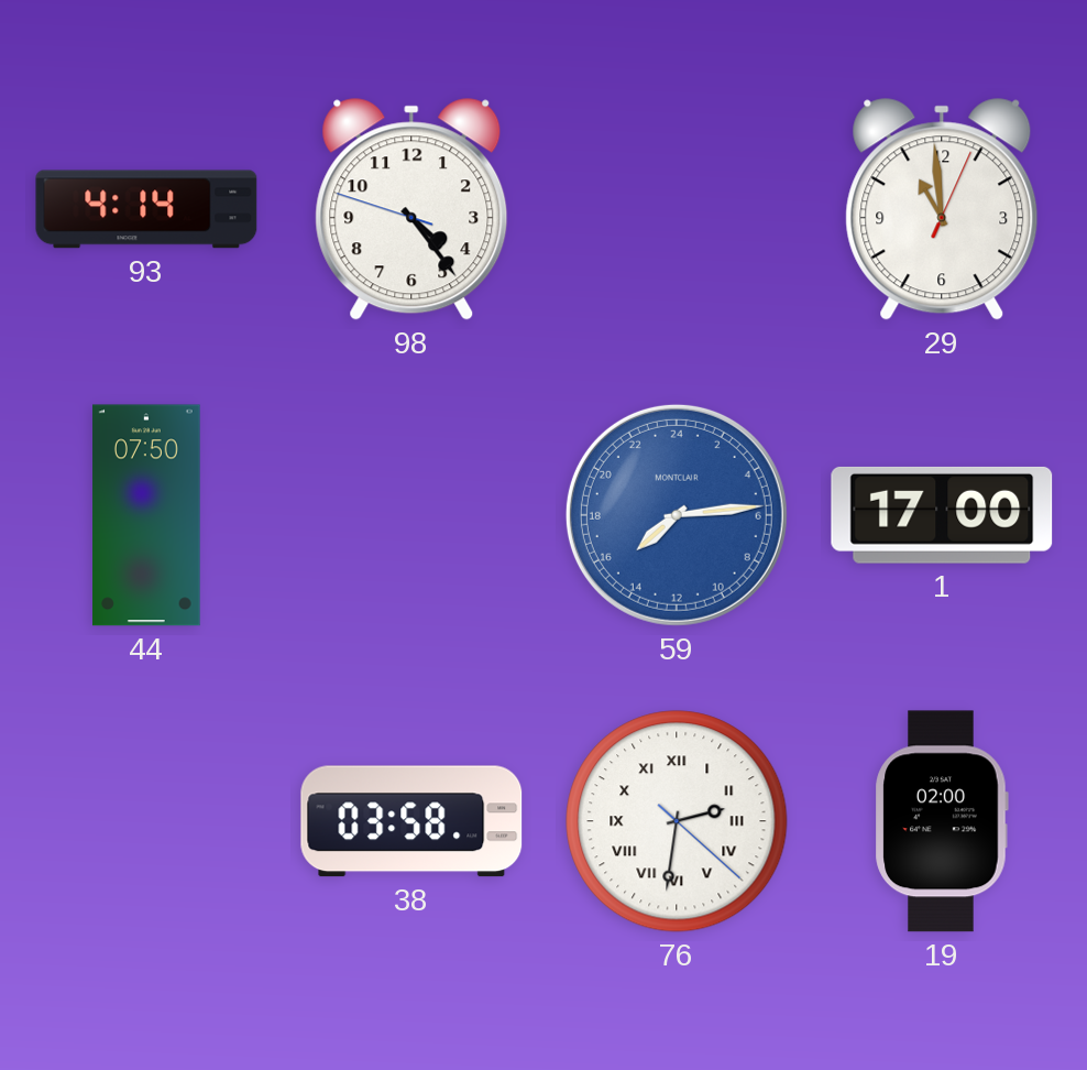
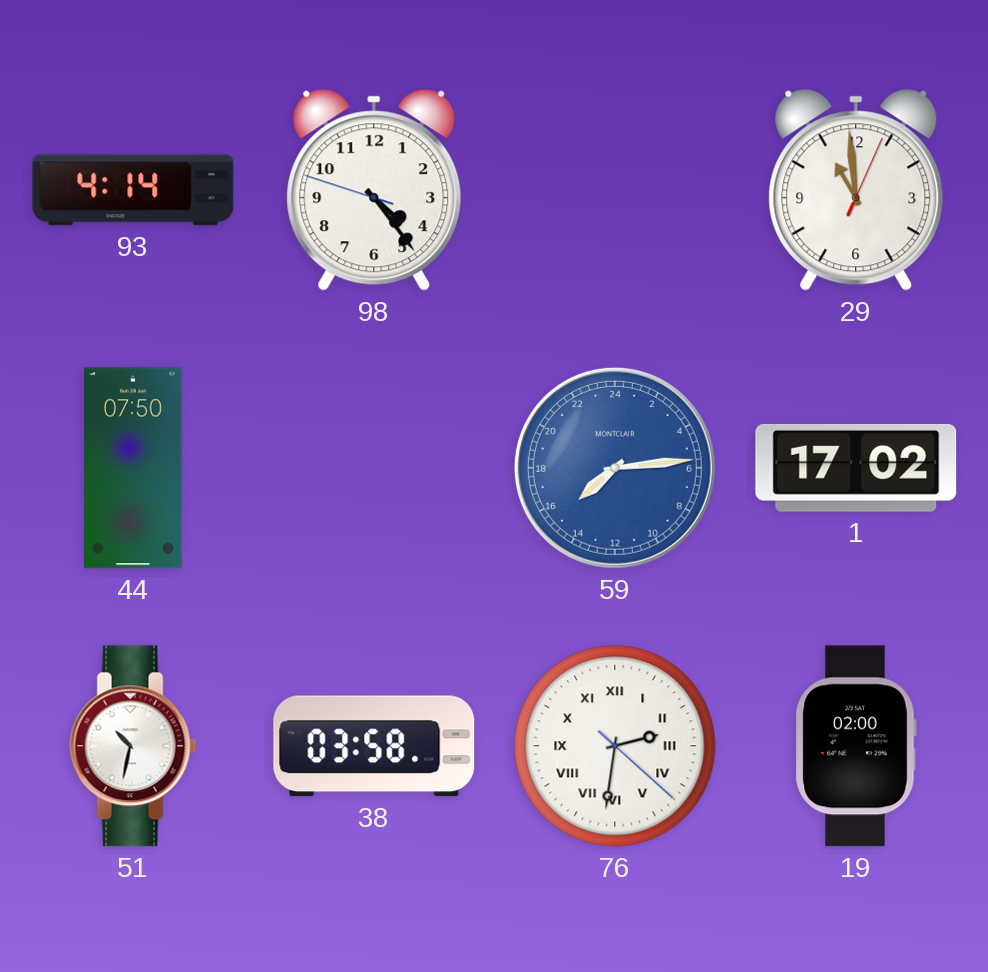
1: 17:00 -> 17:02 (856, 468)
51: none -> 10:32 (133, 746)
